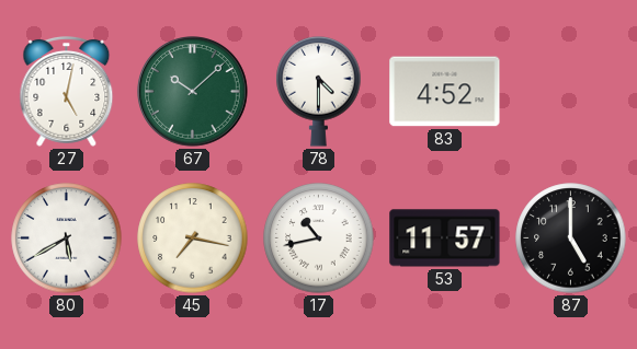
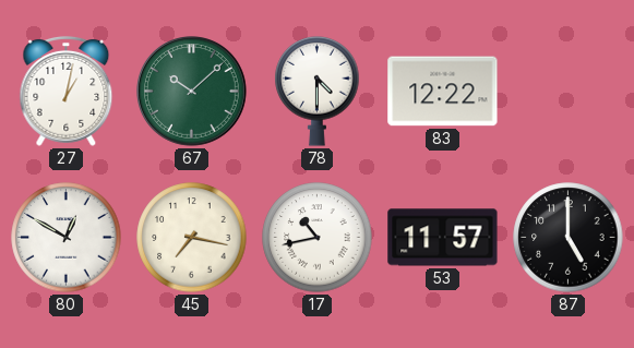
27: 5:02 -> 1:02 (67, 91)
83: 4:52 -> 12:22 (443, 92)
80: 5:40 -> 12:50 (67, 238)
